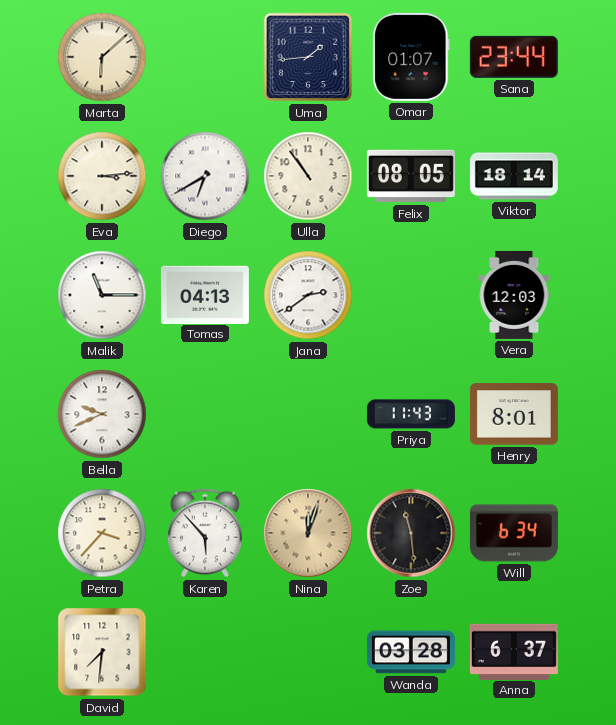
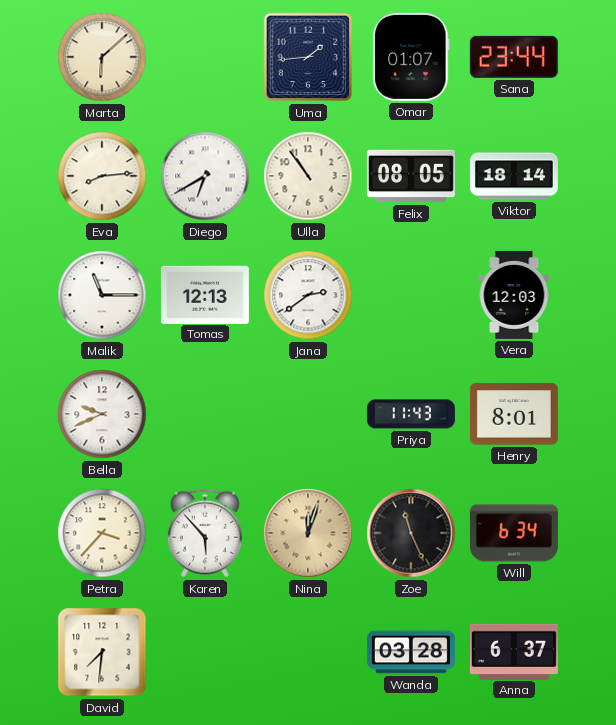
Eva: 3:14 -> 8:14 (102, 176)
Tomas: 04:13 -> 12:13 (205, 294)
Zoe: 11:29 -> 11:26 (411, 533)
